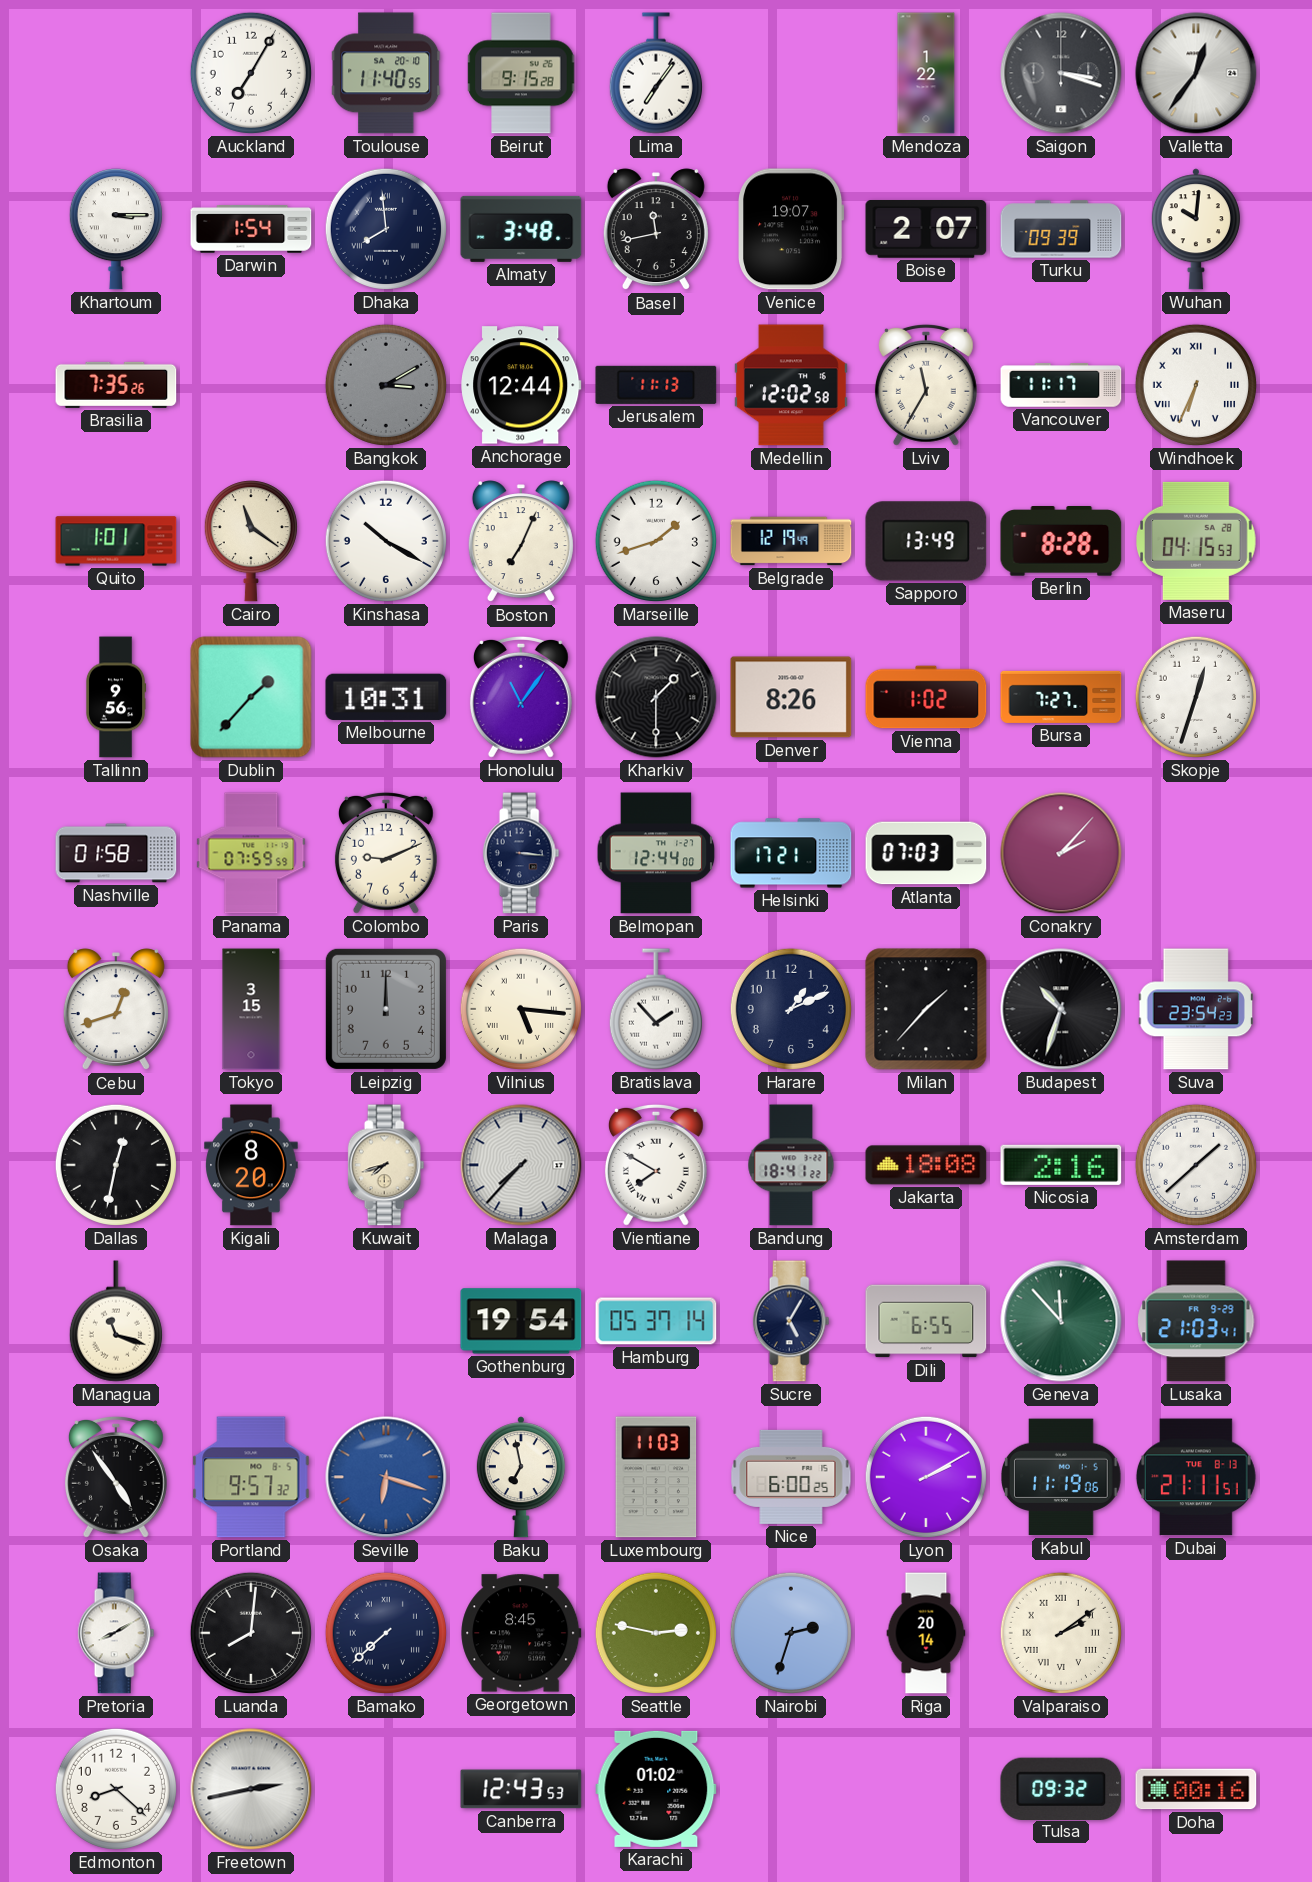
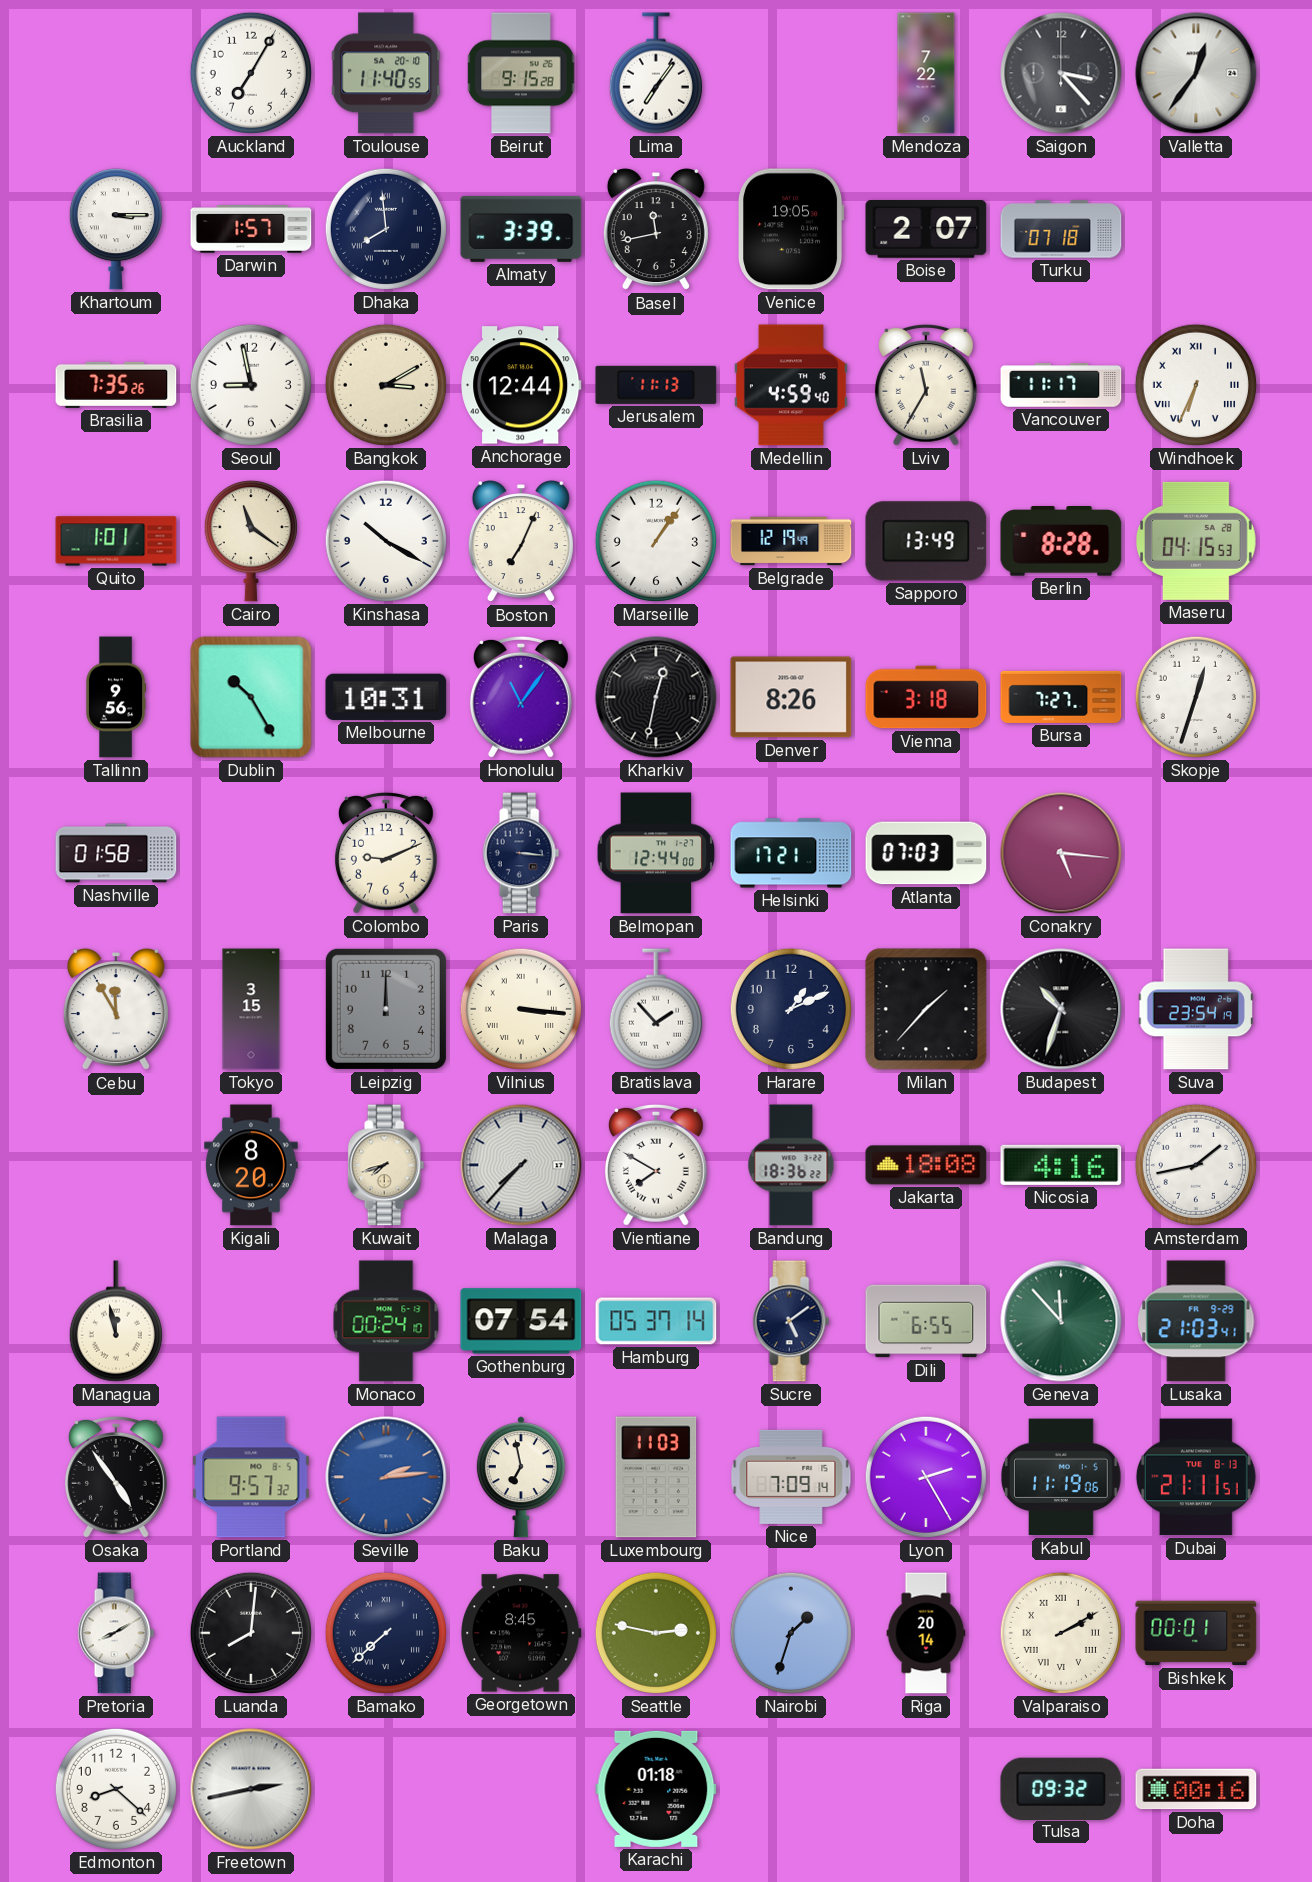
Mendoza: 1:22 -> 7:22 (926, 73)
Saigon: 3:18 -> 3:23 (1061, 73)
Darwin: 1:54 -> 1:57 (251, 230)
Almaty: 3:48 -> 3:39 (521, 229)
Venice: 19:07 -> 19:05 (792, 229)
Turku: 09:39 -> 07:18 (1061, 229)
Wuhan: 10:01 -> none (1196, 229)
Seoul: none -> 8:58 (251, 385)
Bangkok dial: grey -> cream (386, 385)
Medellin: 12:02 -> 4:59 (791, 385)
Marseille: 1:42 -> 1:06 (656, 541)
Dublin: 1:37 -> 10:25 (251, 697)
Kharkiv: 1:30 -> 12:32 (656, 697)
Vienna: 1:02 -> 3:18 (926, 697)
Panama: 07:59 -> none (251, 853)
Conakry: 2:07 -> 5:16 (1061, 853)
Cebu: 12:42 -> 11:55 (116, 1010)
Vilnius: 5:16 -> 3:16 (521, 1009)
Suva: 23:54:23 -> 23:54:19 (1196, 1009)
Dallas: 12:32 -> none (116, 1165)
Bandung: 18:41 -> 18:36 (791, 1165)
Nicosia: 2:16 -> 4:16 (1061, 1165)
Amsterdam: 1:38 -> 1:43 (1196, 1165)
Managua: 11:18 -> 11:58 (116, 1321)
Monaco: none -> 00:24 (386, 1321)
Gothenburg: 19:54 -> 07:54 (521, 1321)
Sucre: 5:05 -> 5:09 (791, 1321)
Seville: 6:18 -> 2:14 (386, 1477)
Nice: 6:00 -> 7:09 (791, 1477)
Lyon: 2:10 -> 2:25 (926, 1477)
Nairobi: 2:33 -> 1:33 (791, 1633)
Valparaiso: 2:09 -> 2:10 (1061, 1633)
Bishkek: none -> 00:01 (1196, 1633)
Canberra: 12:43 -> none (521, 1789)
Karachi: 01:02 -> 01:18 (656, 1789)
